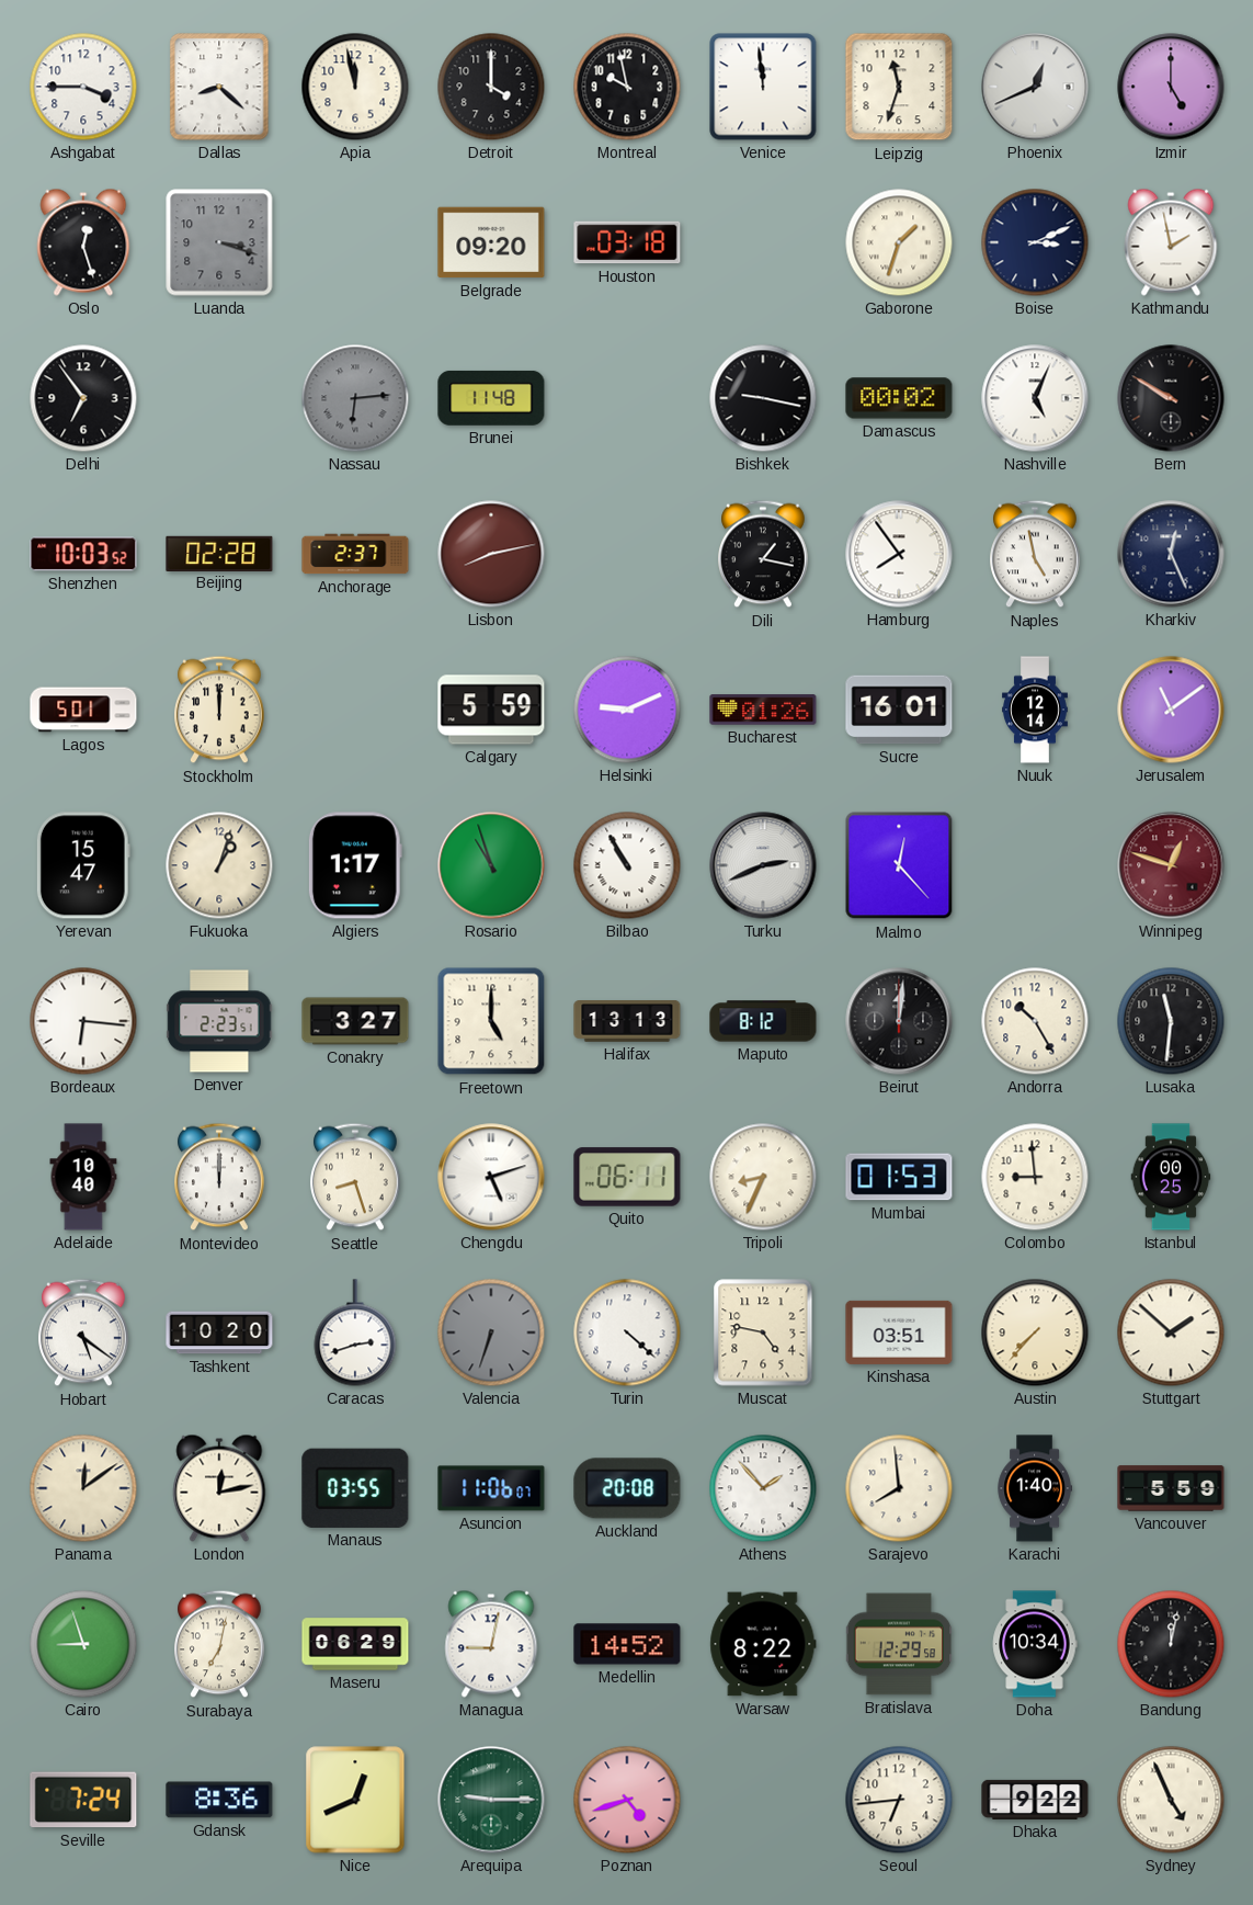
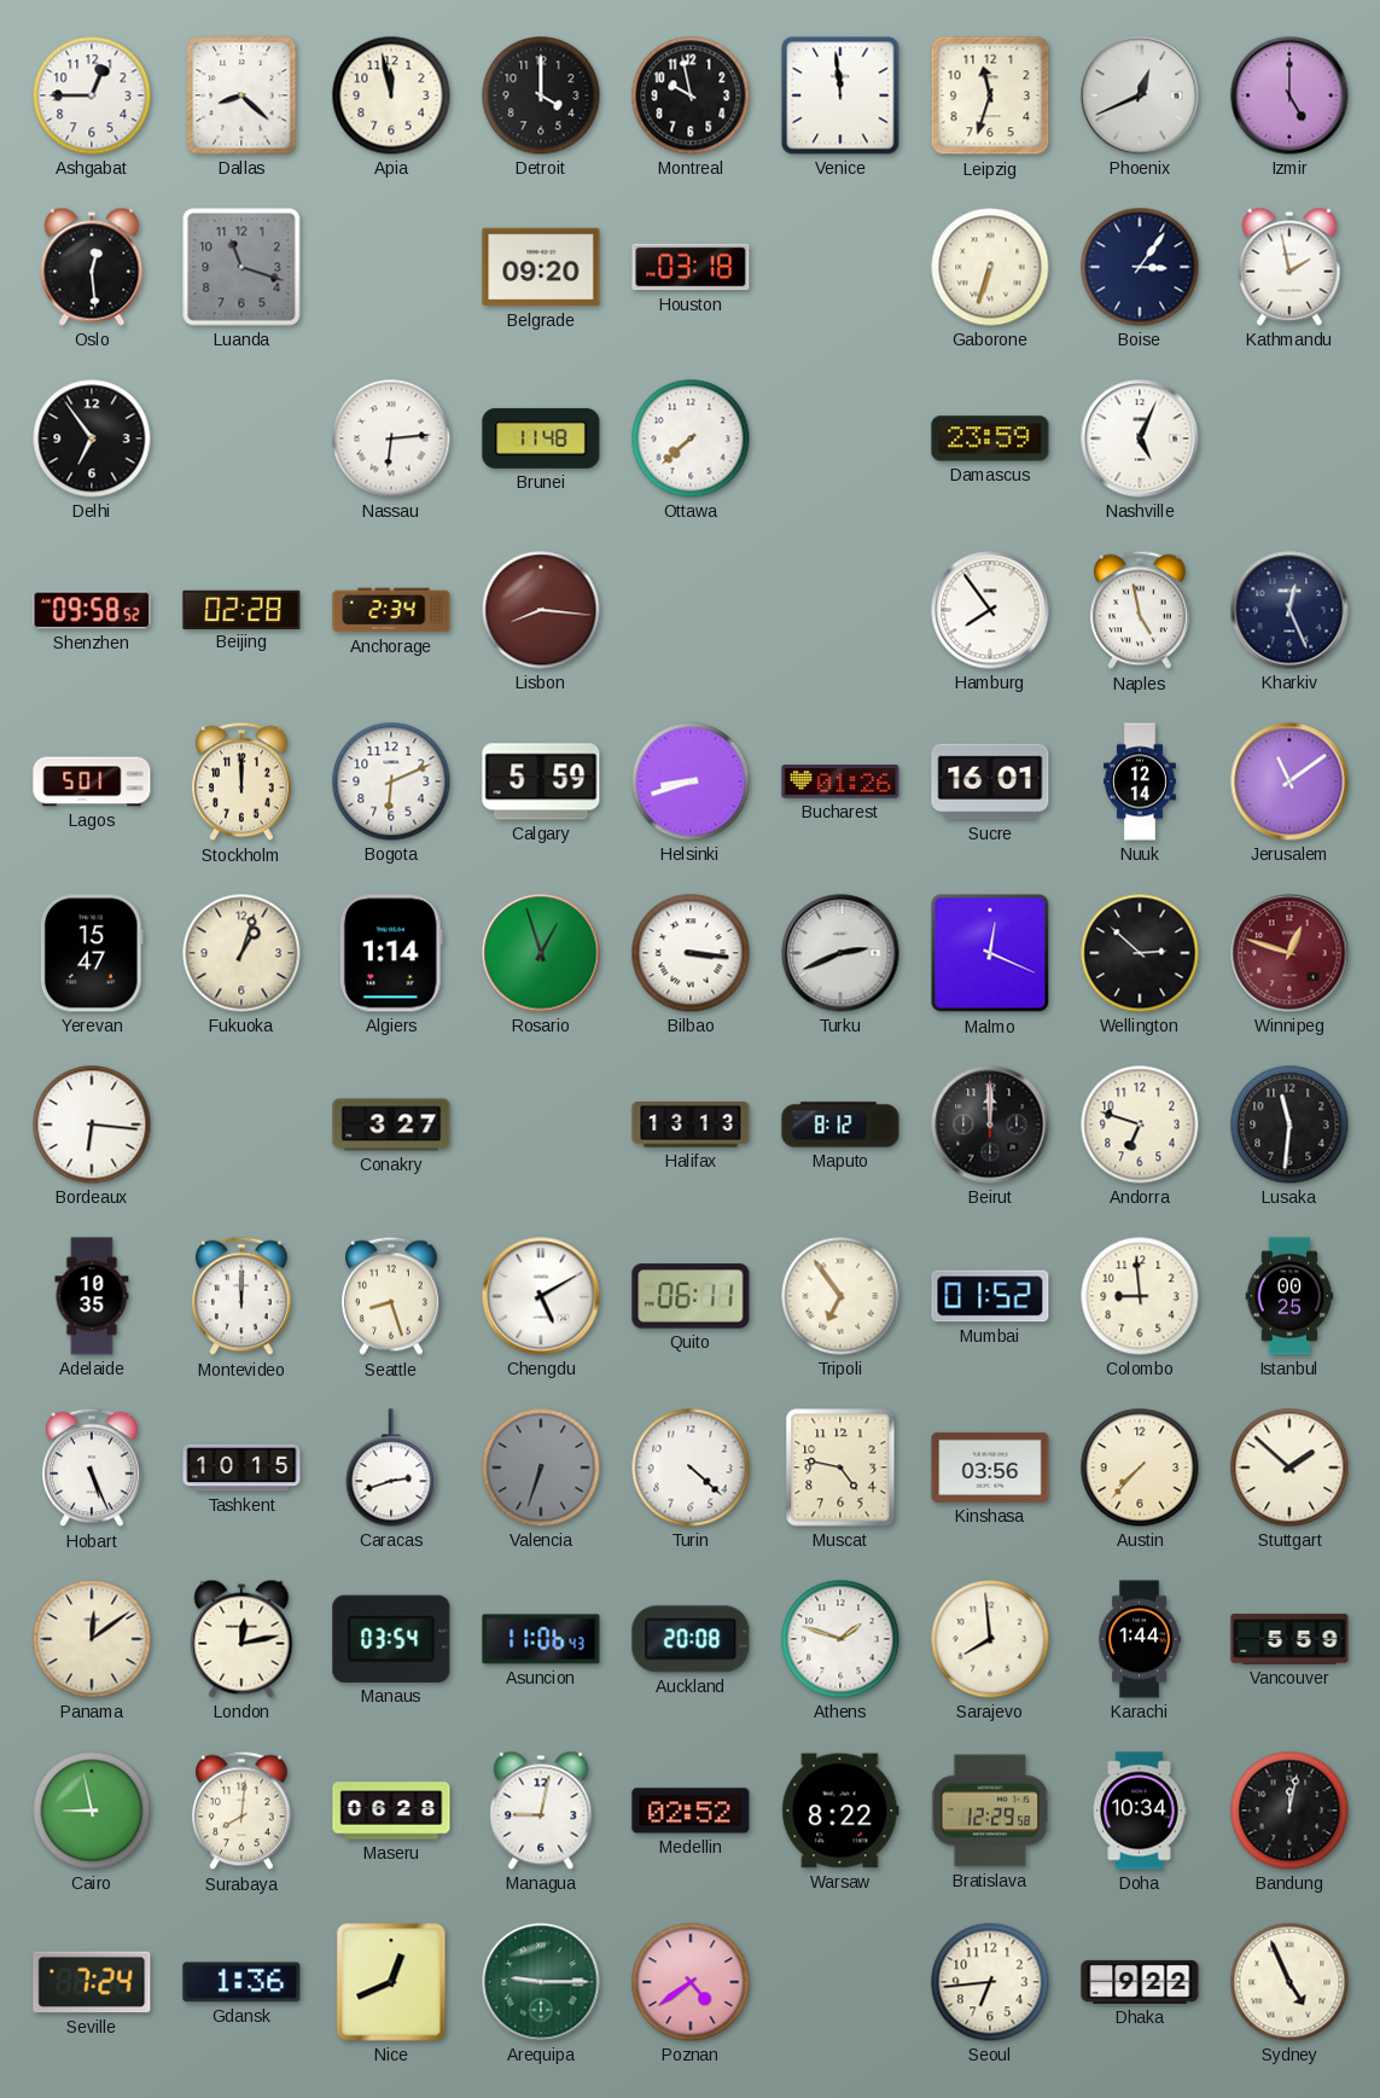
Ashgabat: 3:45 -> 12:45 (92, 95)
Oslo: 12:27 -> 12:29 (92, 267)
Luanda: 3:18 -> 11:18 (241, 267)
Gaborone: 1:33 -> 6:33 (990, 267)
Boise: 3:11 -> 3:06 (1140, 267)
Nassau dial: grey -> white (391, 438)
Ottawa: none -> 7:38 (691, 438)
Bishkek: 9:17 -> none (763, 398)
Damascus: 00:02 -> 23:59 (990, 438)
Bern: 9:50 -> none (1171, 398)
Shenzhen: 10:03 -> 09:58 (92, 610)
Anchorage: 2:37 -> 2:34 (391, 610)
Lisbon: 8:13 -> 8:16 (541, 610)
Dili: 1:17 -> none (764, 554)
Bogota: none -> 6:11 (391, 781)
Helsinki: 9:11 -> 8:42 (691, 781)
Algiers: 1:17 -> 1:14 (391, 953)
Rosario: 10:57 -> 12:57 (541, 953)
Bilbao: 10:55 -> 3:16 (691, 953)
Malmo: 12:23 -> 12:19 (990, 953)
Wellington: none -> 2:52 (1140, 953)
Denver: 2:23 -> none (219, 1021)
Freetown: 5:00 -> none (491, 1021)
Beirut: 12:01 -> 12:00 (990, 1124)
Andorra: 10:25 -> 6:48 (1140, 1124)
Adelaide: 10:40 -> 10:35 (92, 1296)
Chengdu: 5:12 -> 5:10 (541, 1296)
Tripoli: 8:34 -> 6:54 (840, 1296)
Mumbai: 01:53 -> 01:52 (990, 1296)
Hobart: 5:21 -> 5:26 (93, 1468)
Tashkent: 10:20 -> 10:15 (241, 1468)
Kinshasa: 03:51 -> 03:56 (990, 1468)
Manaus: 03:55 -> 03:54 (391, 1639)
Asuncion: 11:06:07 -> 11:06:43 (541, 1639)
Athens: 1:53 -> 1:48 (840, 1639)
Karachi: 1:40 -> 1:44 (1140, 1639)
Cairo: 8:57 -> 8:58 (92, 1811)
Surabaya: 7:02 -> 8:01 (243, 1811)
Maseru: 06:29 -> 06:28 (391, 1811)
Medellin: 14:52 -> 02:52 (691, 1811)
Gdansk: 8:36 -> 1:36 (241, 1982)
Poznan: 4:42 -> 4:39 (691, 1982)
